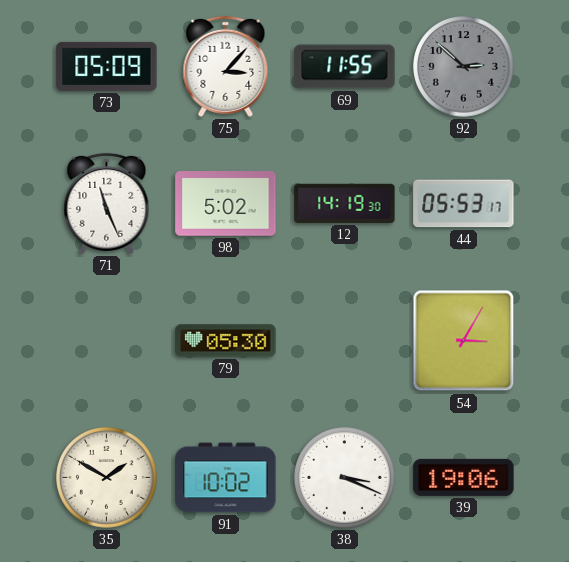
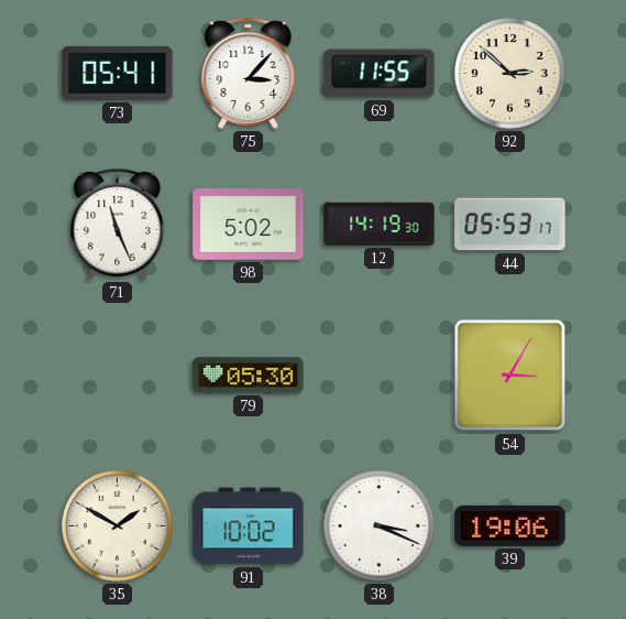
73: 05:09 -> 05:41 (118, 73)
92 dial: grey -> cream (510, 74)
